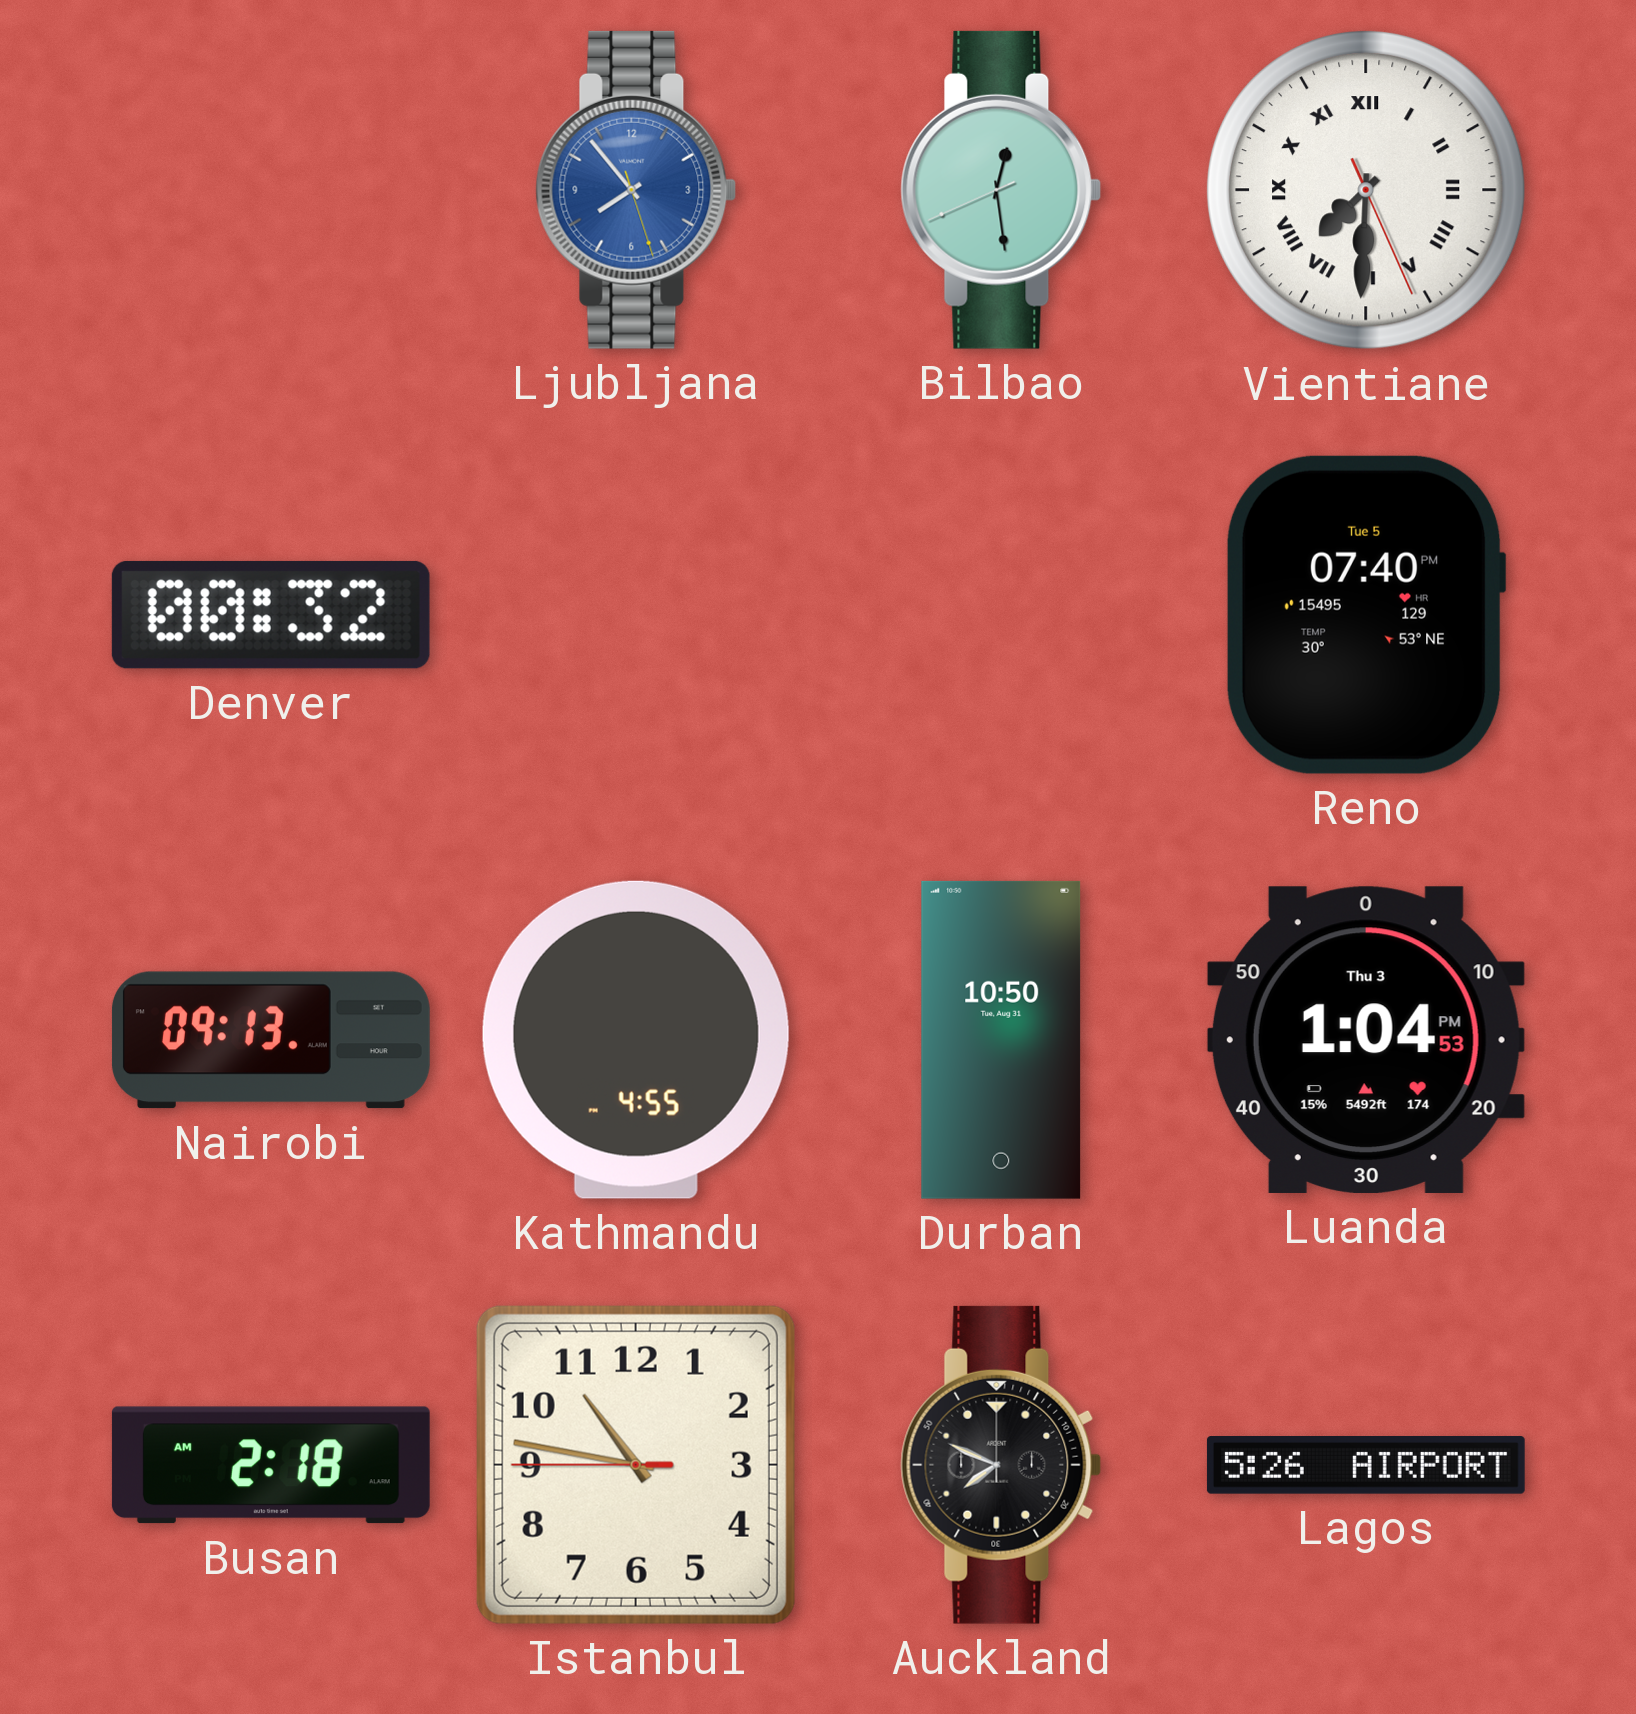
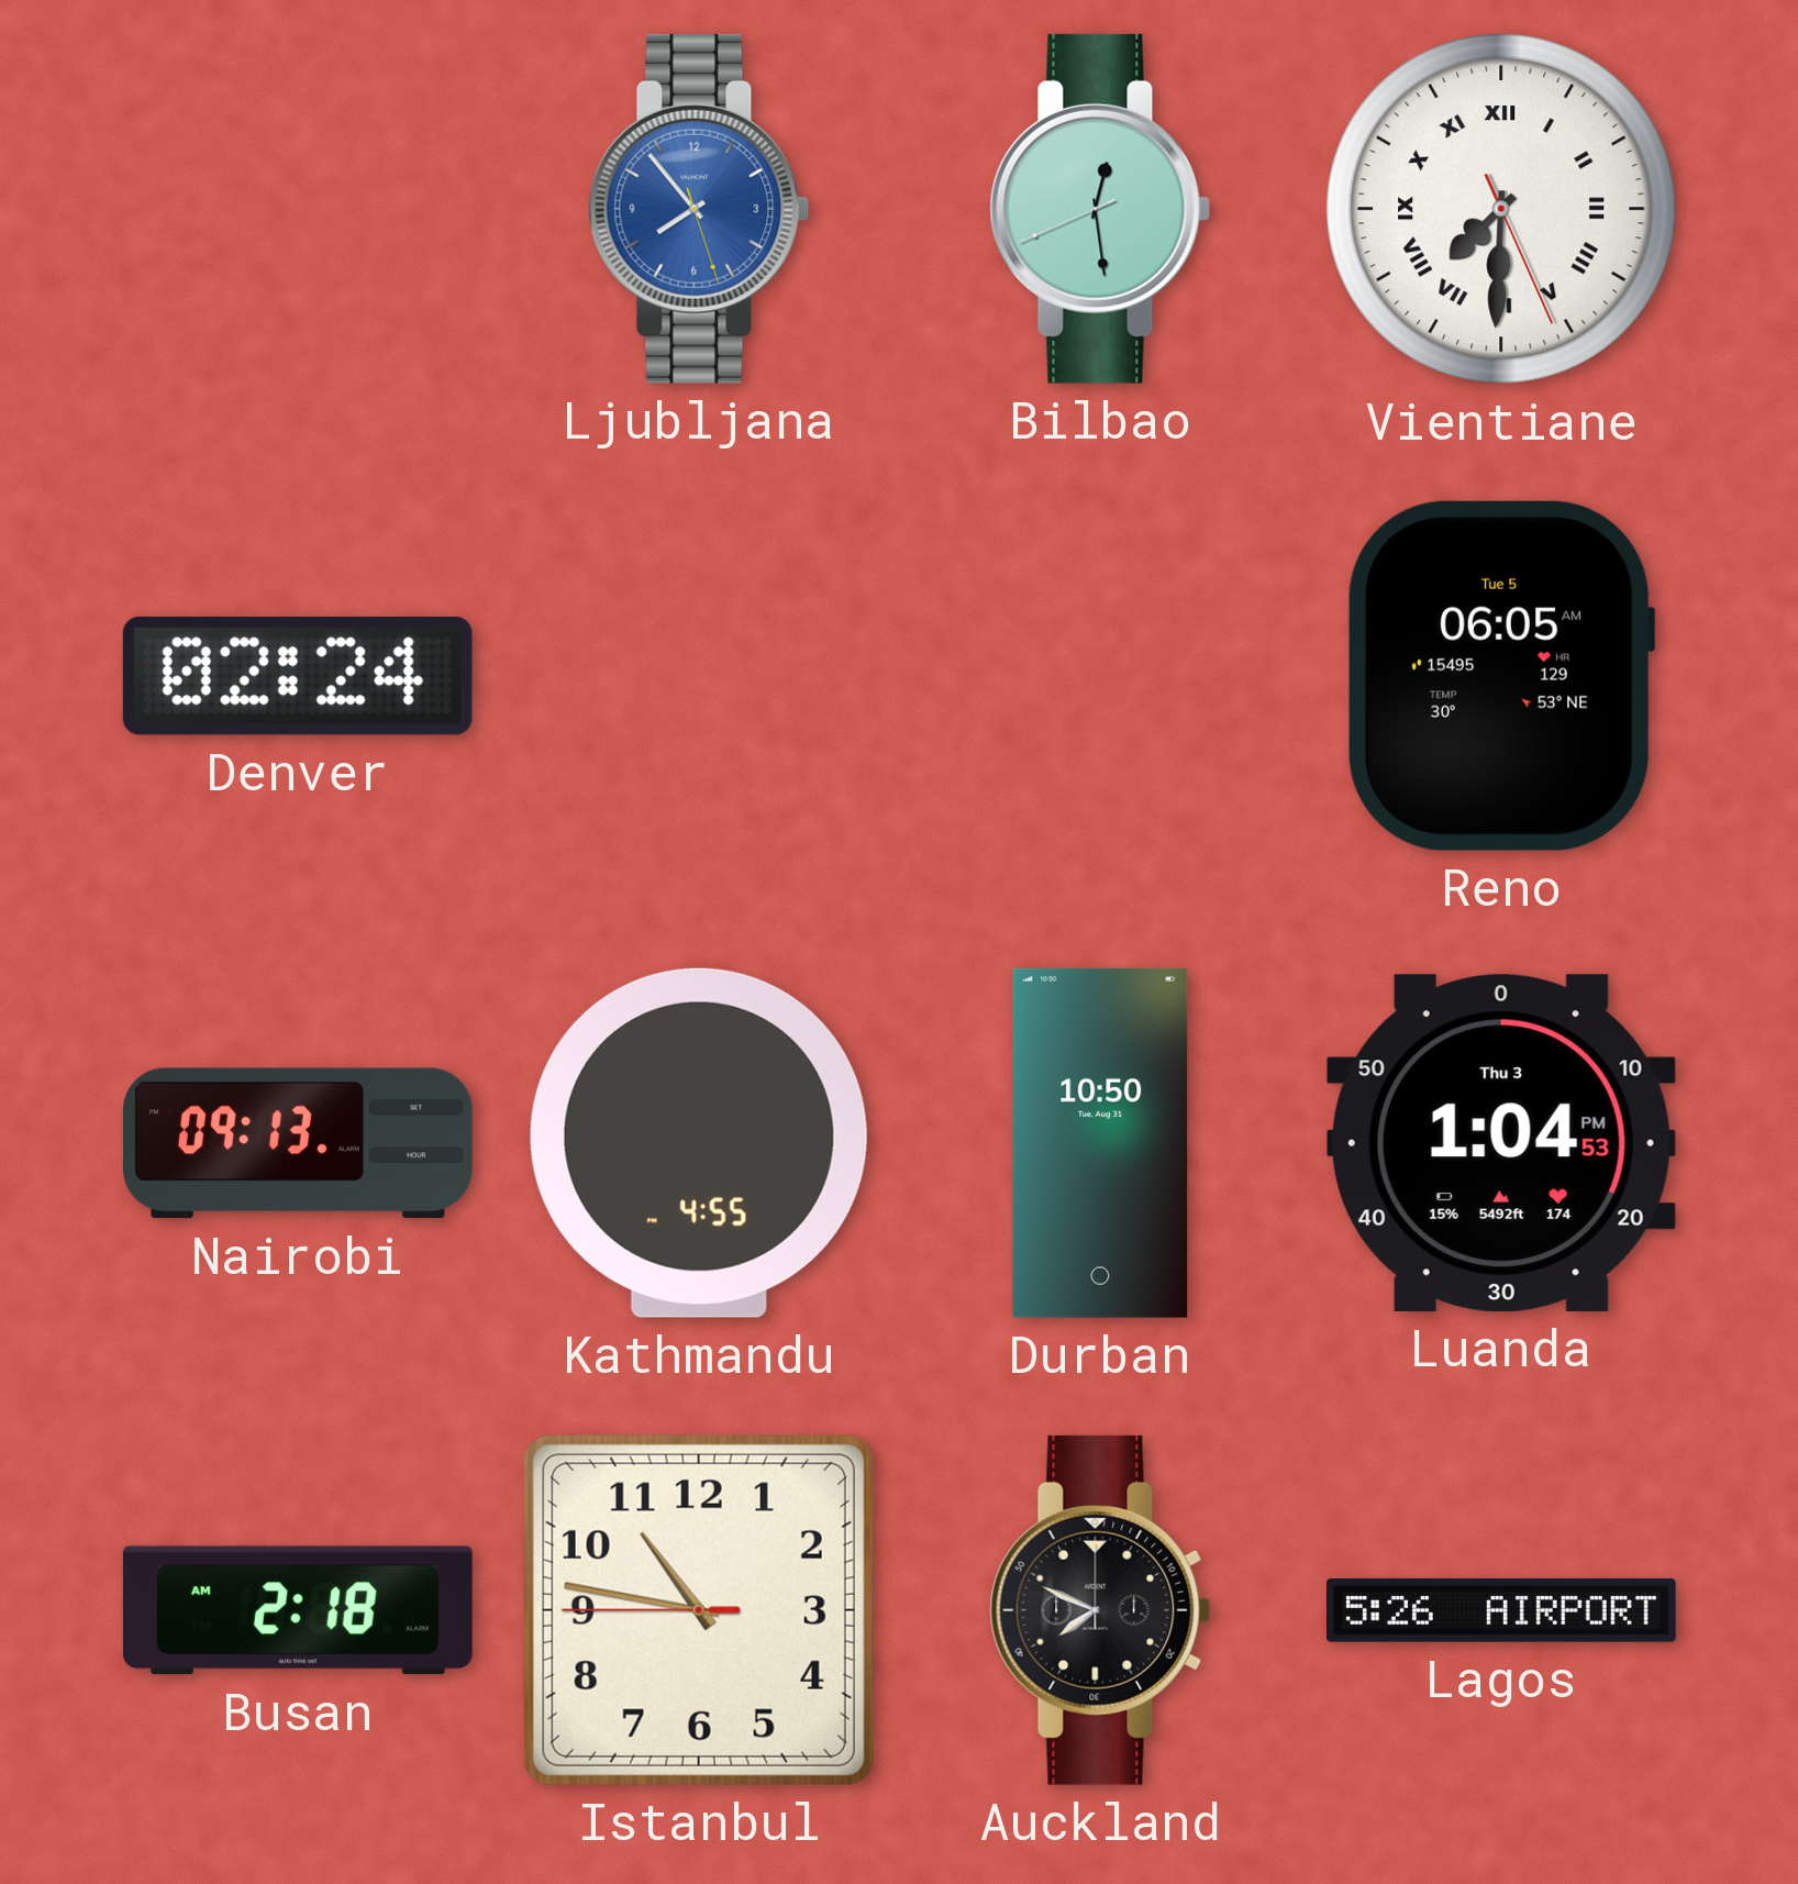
Denver: 00:32 -> 02:24 (298, 676)
Reno: 07:40 -> 06:05 (1501, 676)
